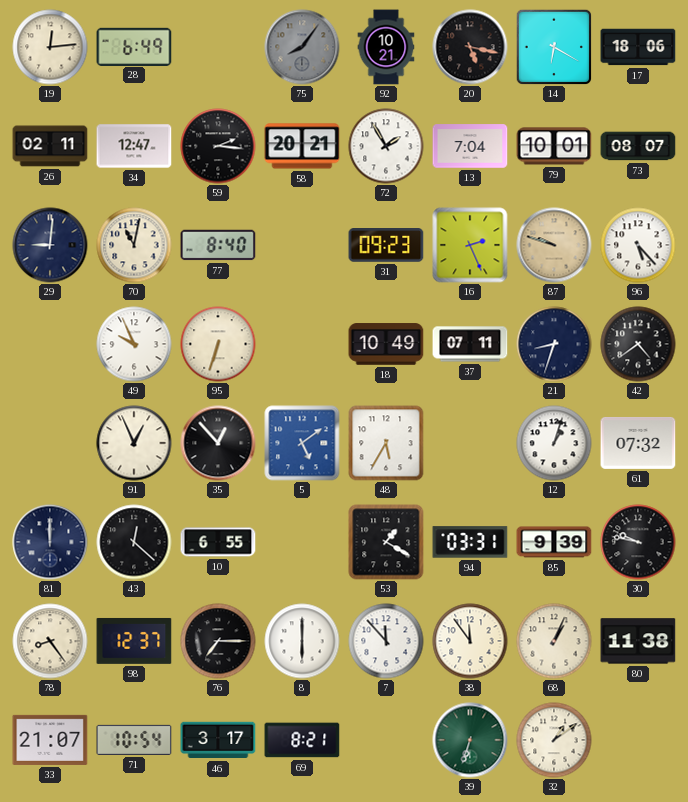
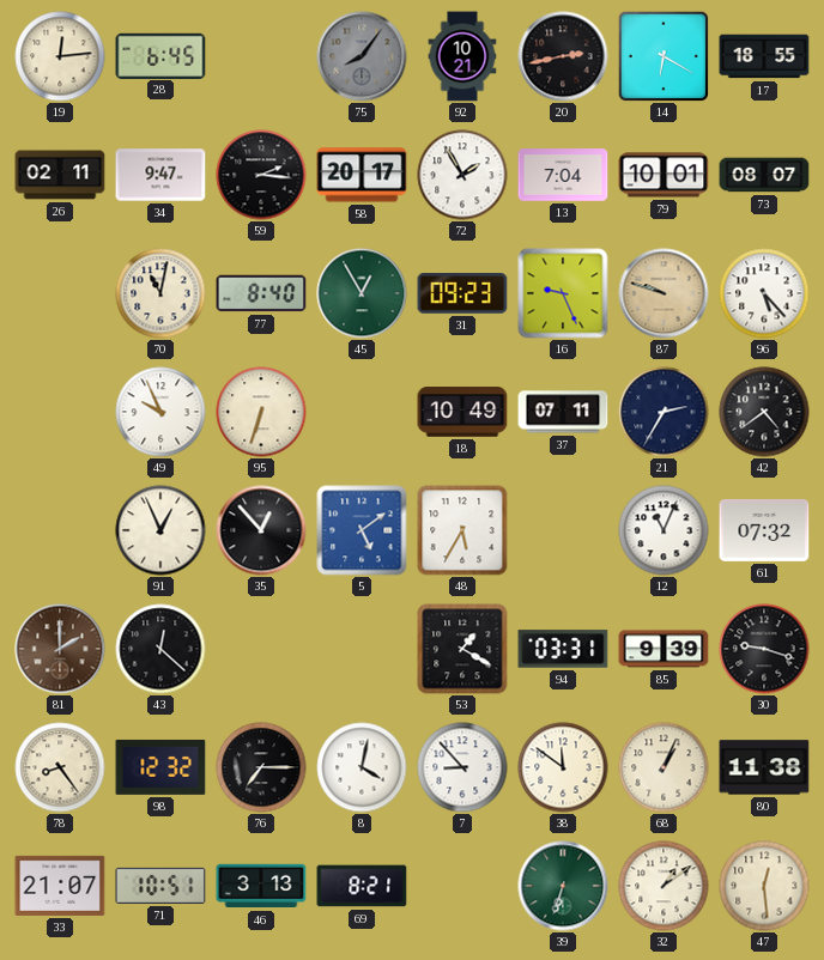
28: 6:49 -> 6:45 (160, 55)
20: 5:17 -> 2:43 (563, 56)
17: 18:06 -> 18:55 (764, 56)
34: 12:47 -> 9:47 (160, 175)
58: 20:21 -> 20:17 (362, 175)
29: 9:01 -> none (50, 245)
45: none -> 12:55 (362, 293)
16: 2:26 -> 9:26 (563, 293)
21: 8:33 -> 2:35 (664, 412)
12: 1:03 -> 11:04 (664, 530)
81: 12:00 -> 2:00 (60, 649)
81 dial: navy -> brown (60, 649)
10: 6:55 -> none (218, 542)
30: 9:47 -> 9:18 (764, 649)
98: 12:37 -> 12:32 (160, 767)
8: 6:00 -> 4:02 (362, 767)
7: 11:53 -> 8:53 (462, 767)
38: 11:54 -> 11:51 (563, 767)
71: 10:54 -> 10:51 (160, 886)
46: 3:17 -> 3:13 (261, 886)
47: none -> 12:29 (764, 886)
